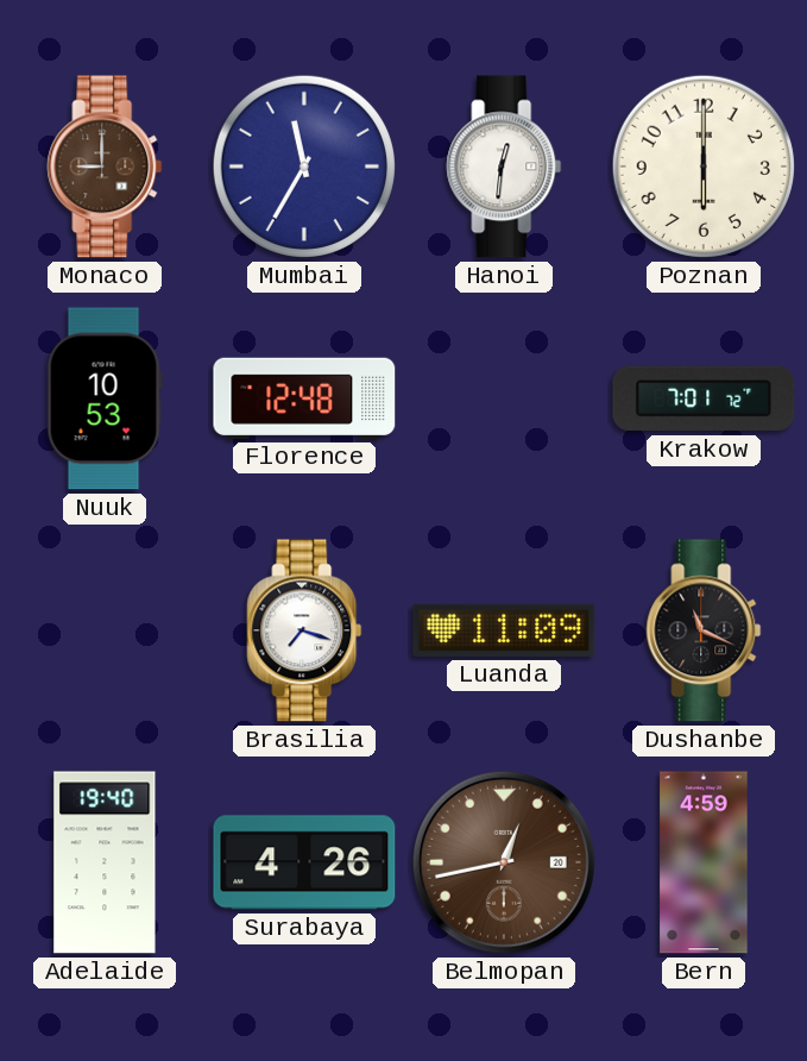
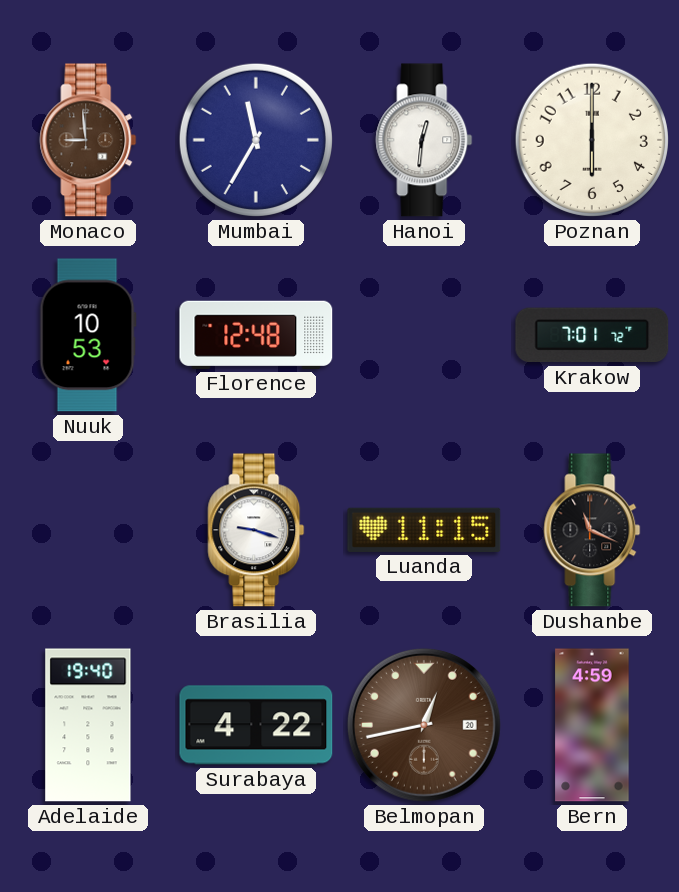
Monaco: 9:00 -> 8:59 (88, 140)
Brasilia: 7:18 -> 9:18 (256, 530)
Luanda: 11:09 -> 11:15 (424, 530)
Surabaya: 4:26 -> 4:22 (256, 725)
